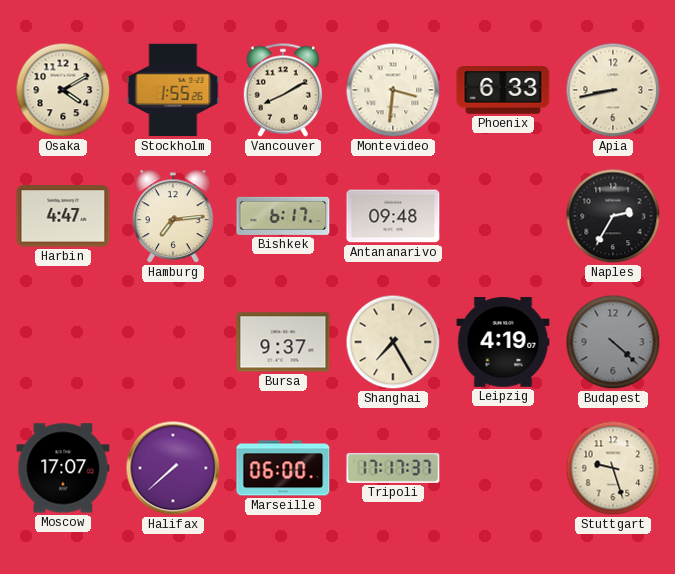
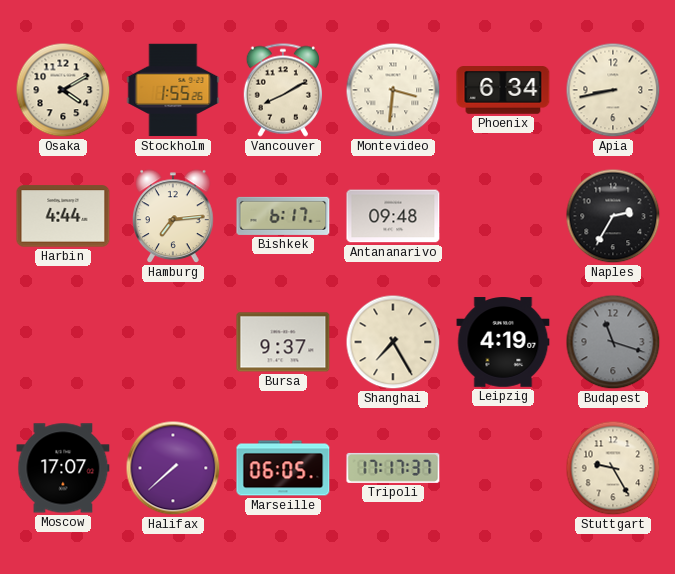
Phoenix: 6:33 -> 6:34 (503, 91)
Harbin: 4:47 -> 4:44 (63, 216)
Budapest: 4:22 -> 11:18 (613, 342)
Marseille: 06:00 -> 06:05 (283, 468)
Stuttgart: 9:27 -> 9:25 (613, 468)
